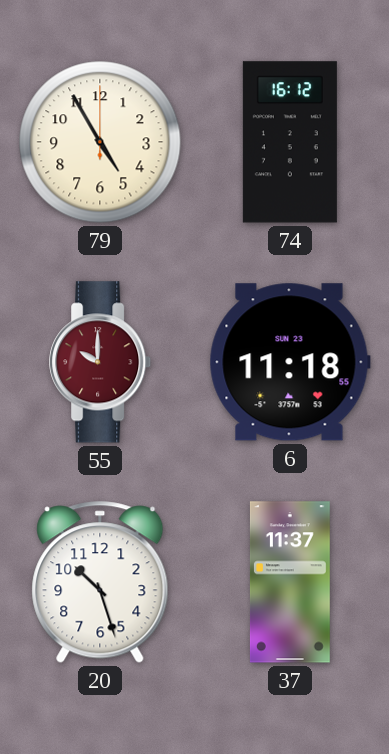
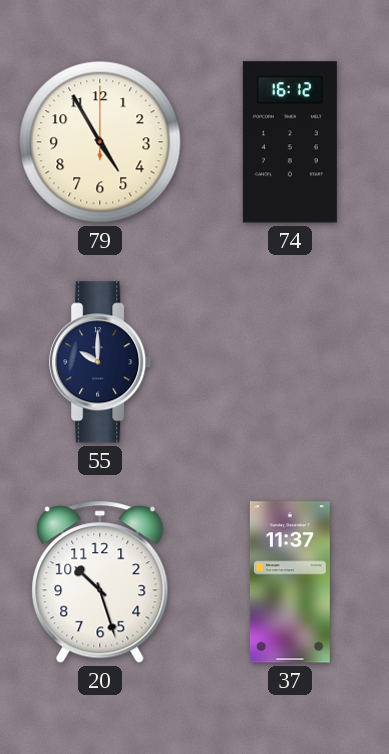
55 dial: burgundy -> navy (101, 362)
6: 11:18 -> none (290, 362)
